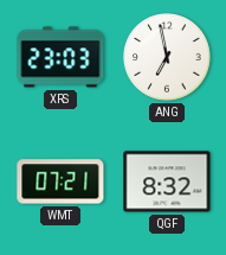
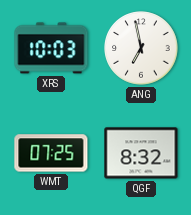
XRS: 23:03 -> 10:03 (51, 48)
WMT: 07:21 -> 07:25 (51, 153)
